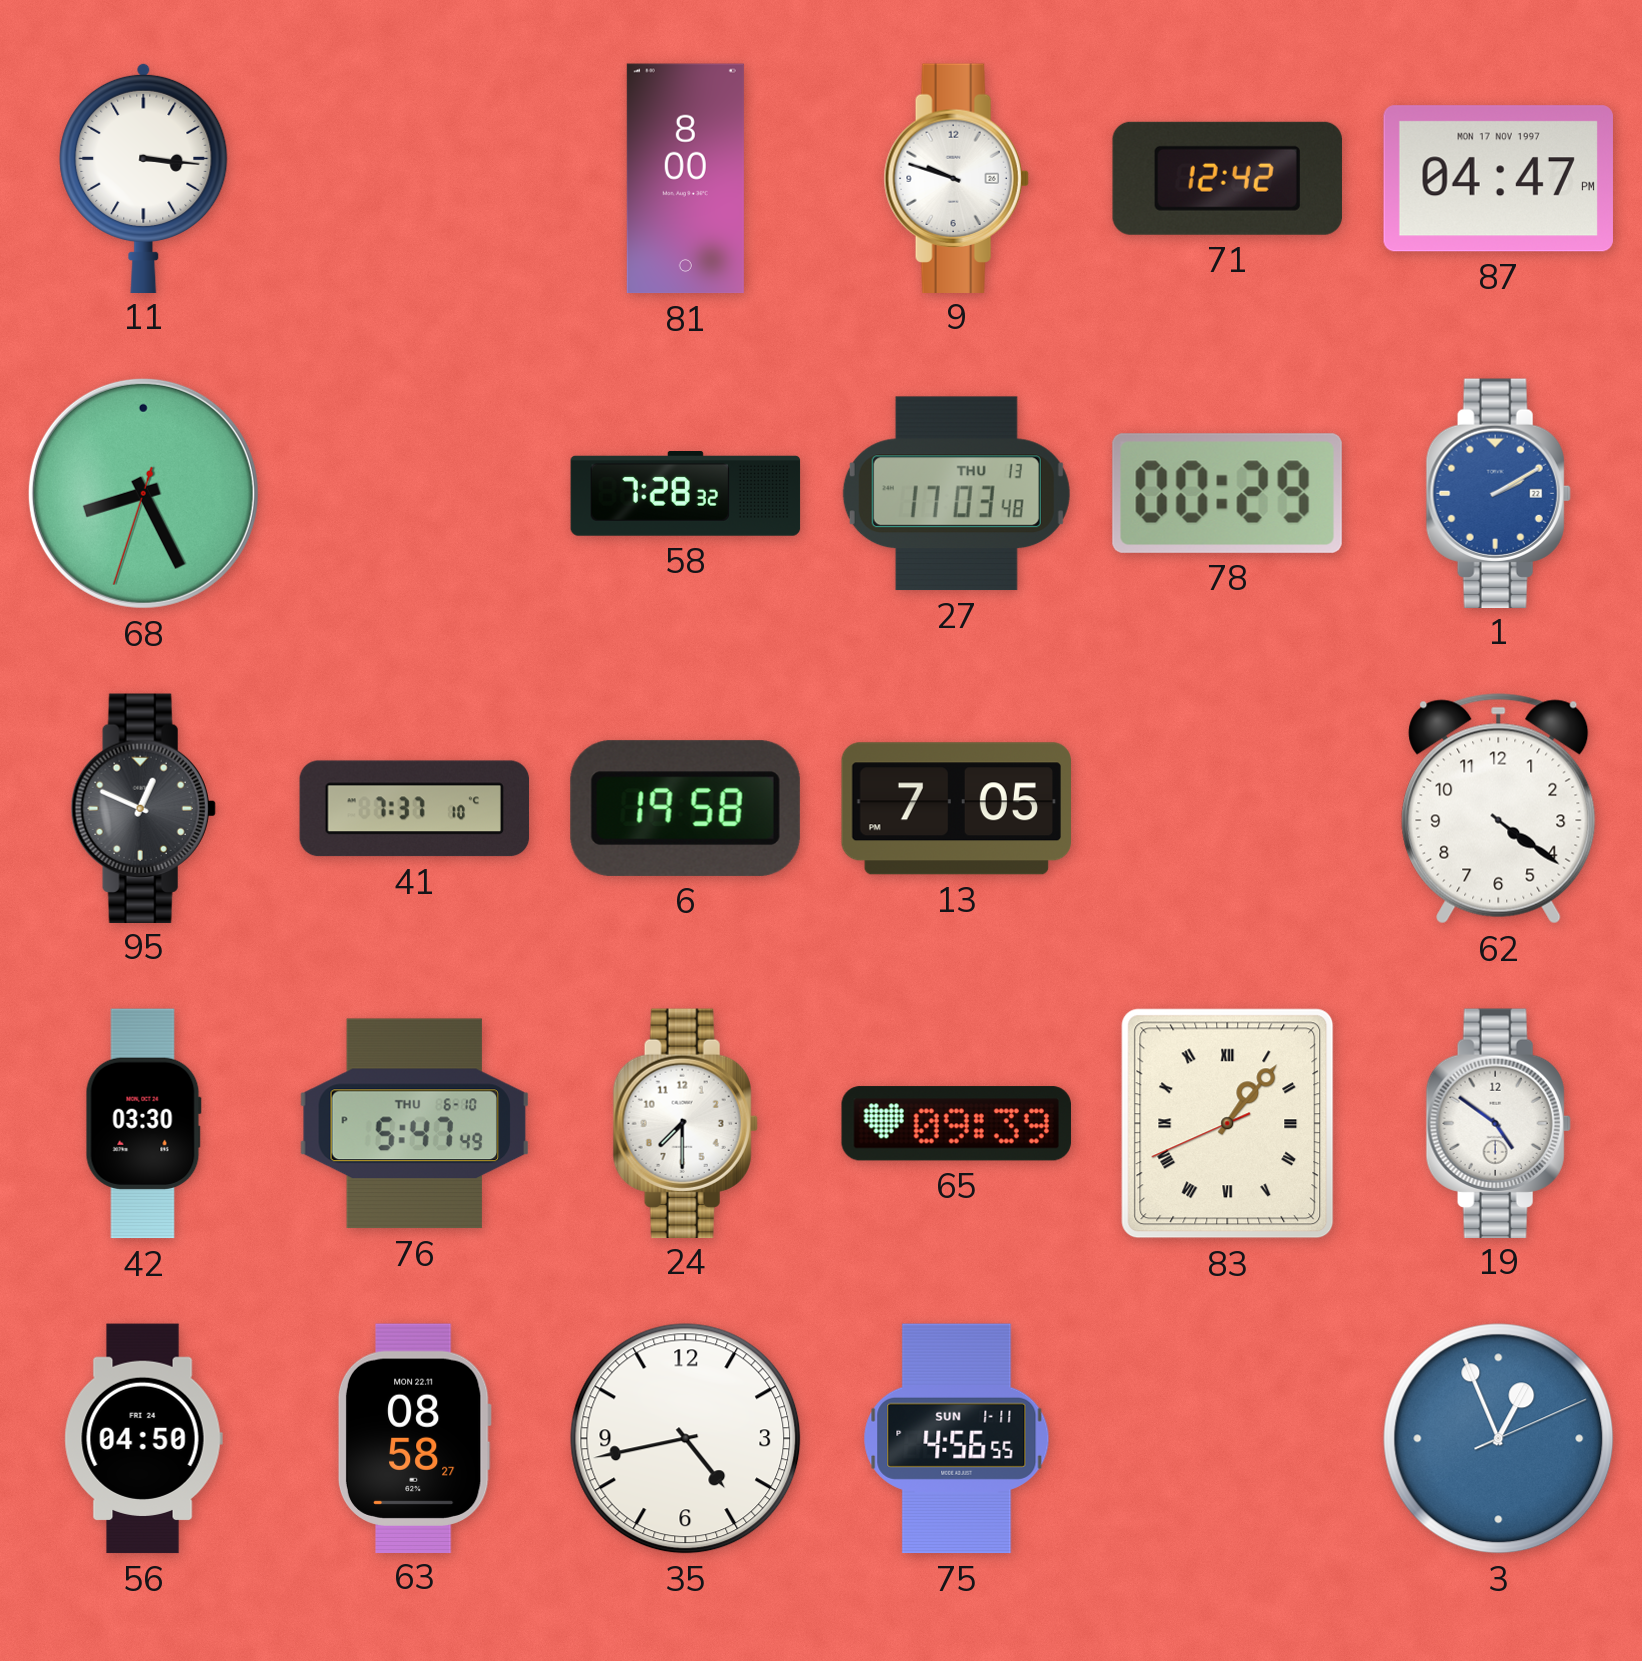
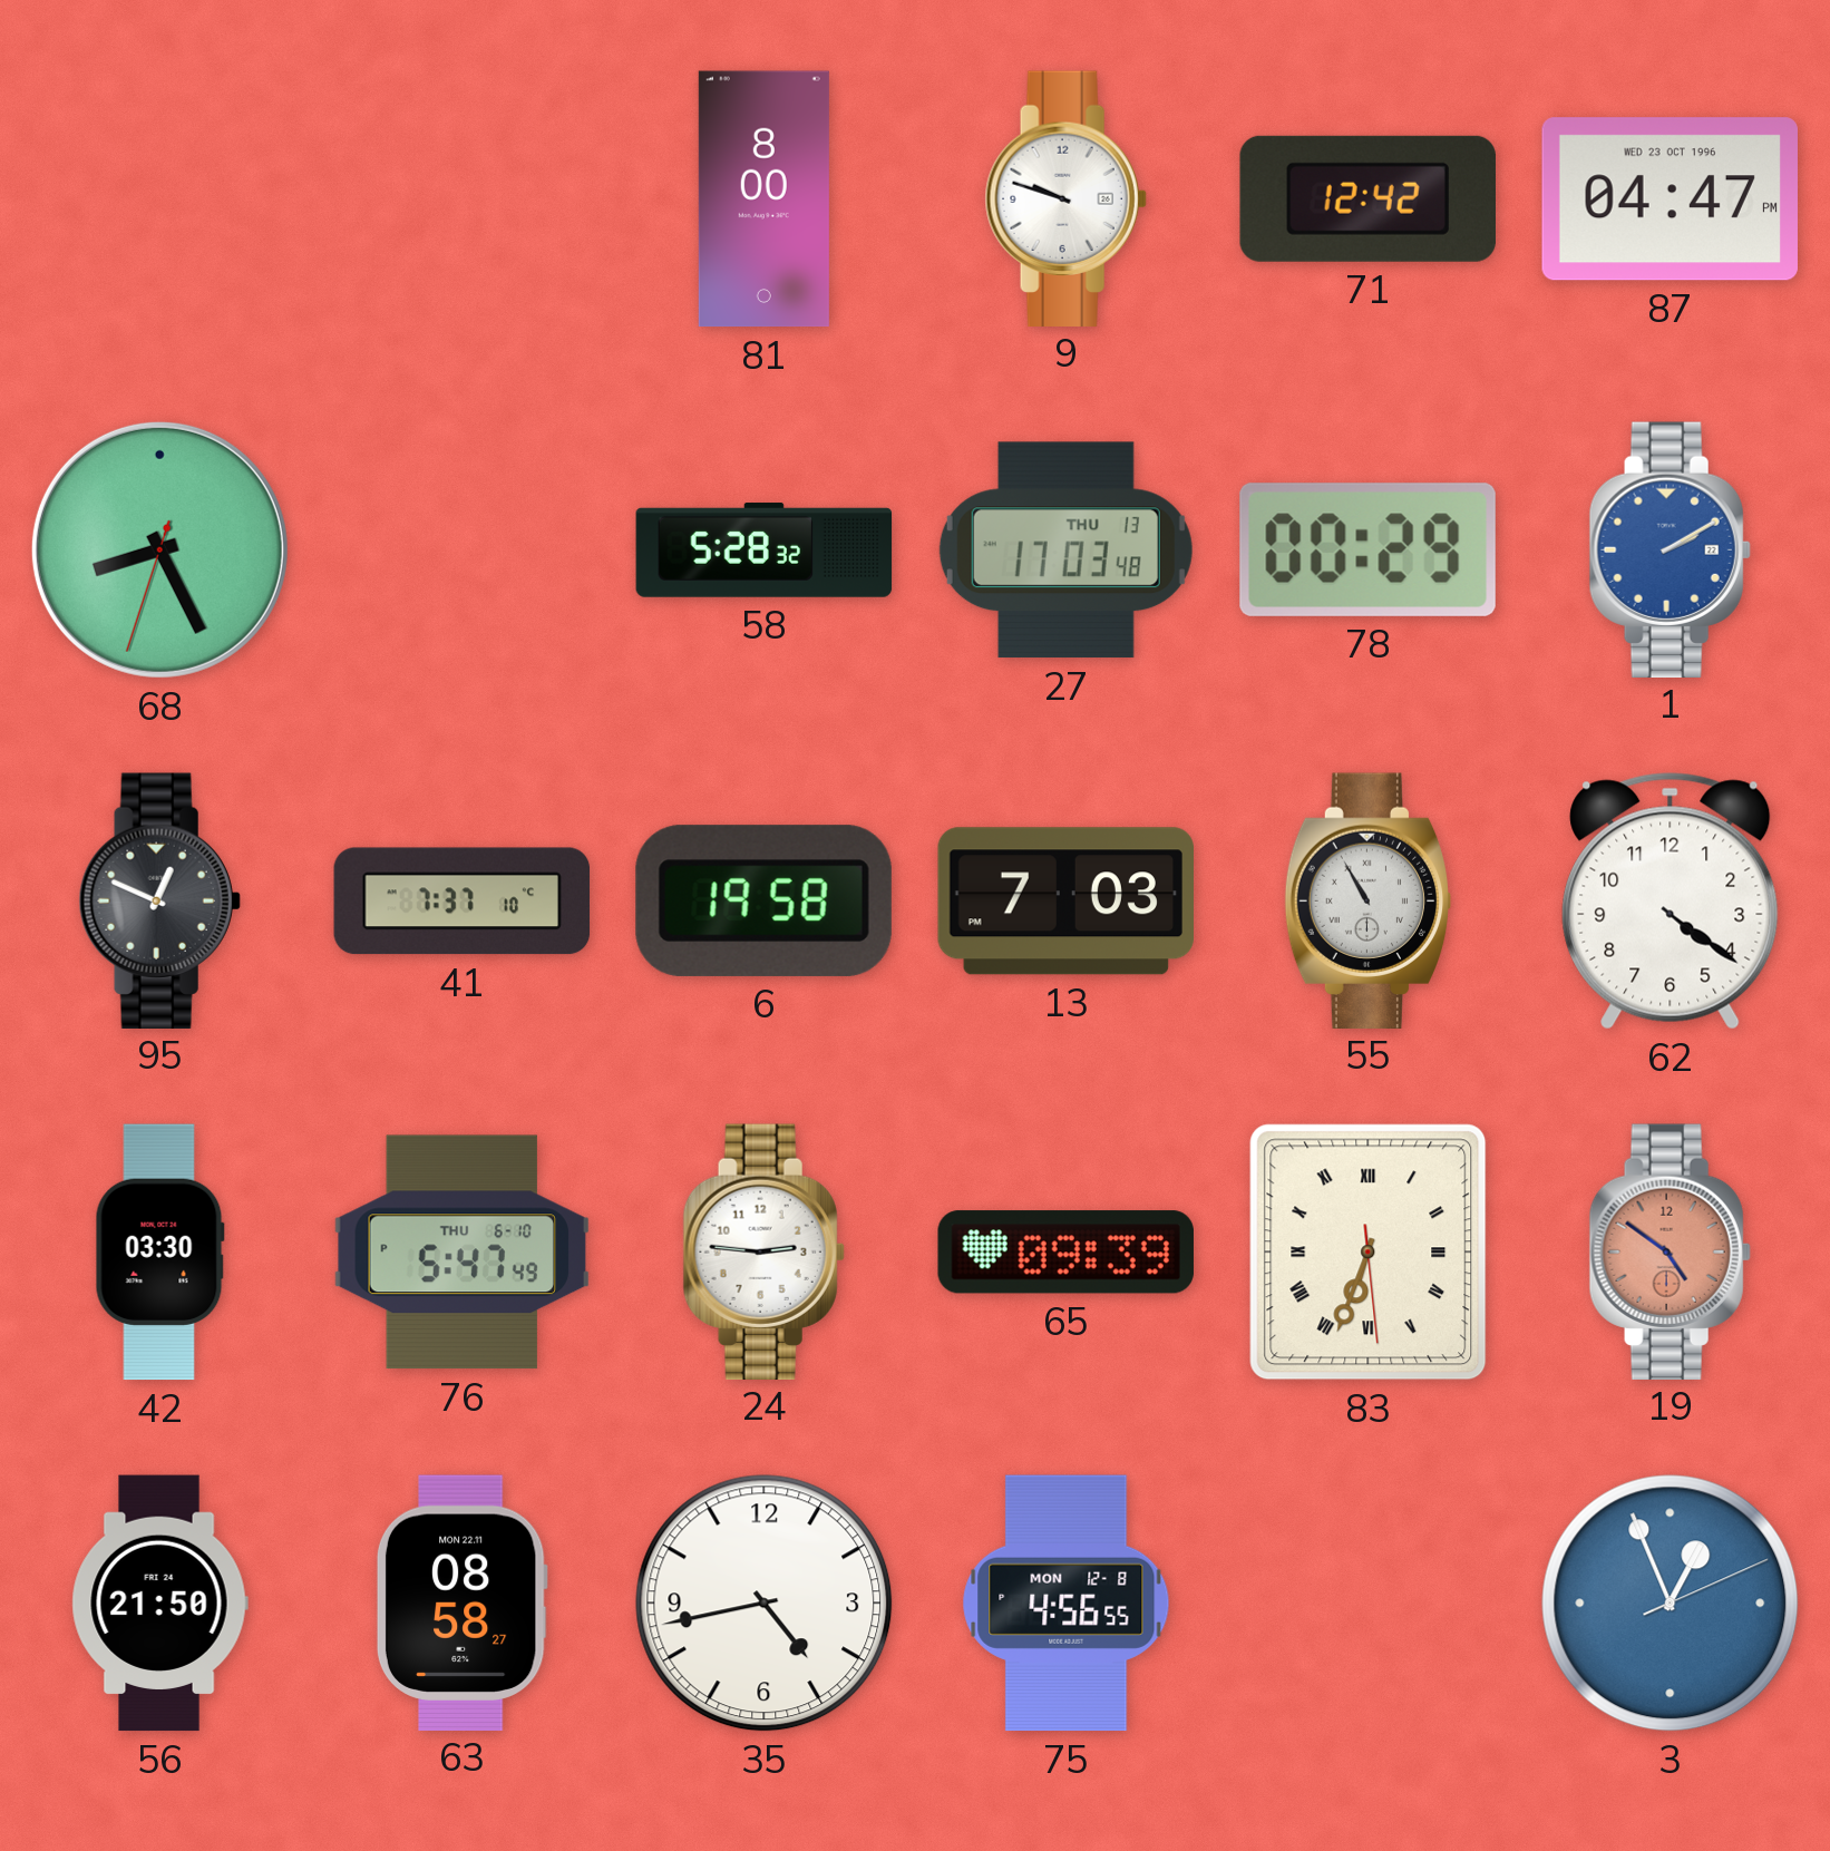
11: 3:16 -> none (144, 177)
87 date: MON 17 NOV 1997 -> WED 23 OCT 1996 (1670, 199)
58: 7:28 -> 5:28 (765, 551)
13: 7:05 -> 7:03 (1065, 902)
55: none -> 10:55 (1369, 900)
24: 7:30 -> 2:46 (763, 1251)
83: 1:06 -> 6:33 (1369, 1253)
19 dial: white -> salmon (1670, 1251)
56: 04:50 -> 21:50 (159, 1604)
75 date: SUN 1-11 -> MON 12-8 (1067, 1604)
